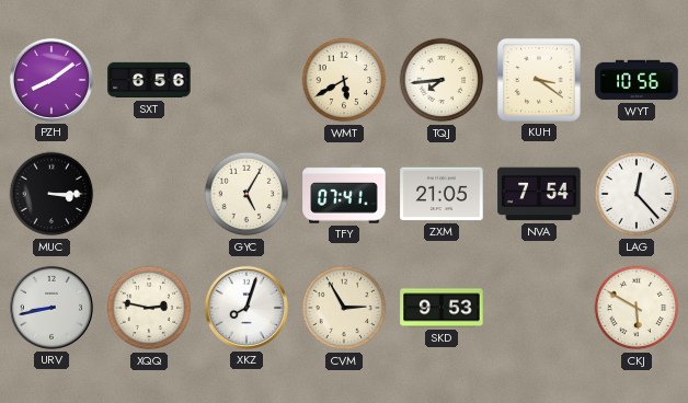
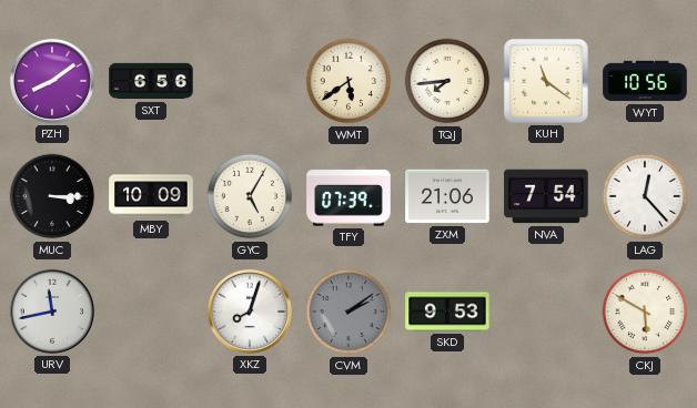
WMT: 5:40 -> 5:39 (348, 81)
KUH: 3:21 -> 11:21 (546, 81)
MBY: none -> 10:09 (151, 196)
TFY: 07:41 -> 07:39 (348, 196)
ZXM: 21:05 -> 21:06 (447, 196)
URV: 8:43 -> 11:43 (52, 312)
XQQ: 2:47 -> none (149, 308)
CVM: 2:55 -> 2:09 (348, 312)
CVM dial: cream -> grey (348, 312)
